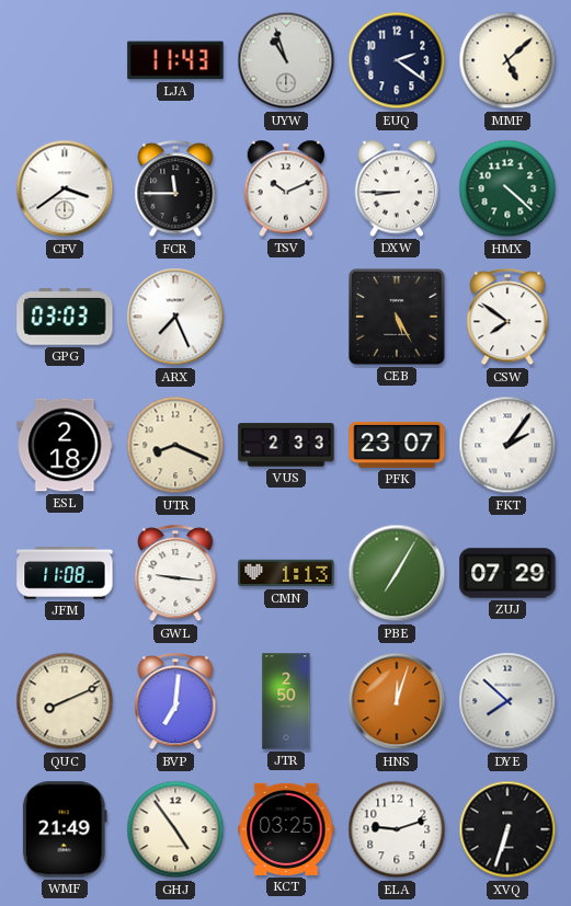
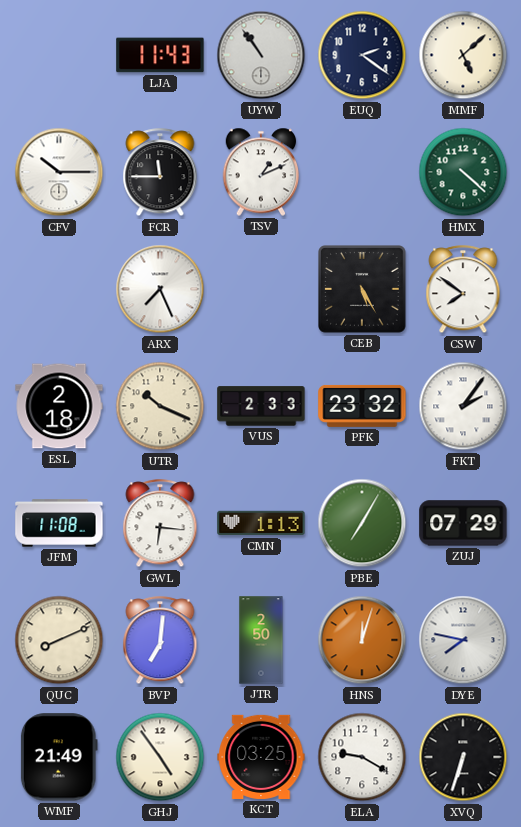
UYW: 10:57 -> 10:54 (261, 55)
CFV: 3:39 -> 10:15 (59, 172)
TSV: 10:11 -> 1:11 (261, 172)
DXW: 8:45 -> none (397, 188)
GPG: 03:03 -> none (65, 317)
UTR: 8:19 -> 10:19 (160, 406)
PFK: 23:07 -> 23:32 (362, 406)
GWL: 9:16 -> 6:16 (160, 524)
DYE: 7:52 -> 7:47 (463, 640)
ELA: 9:12 -> 9:20 (362, 757)
